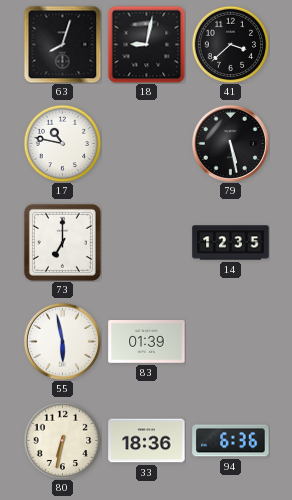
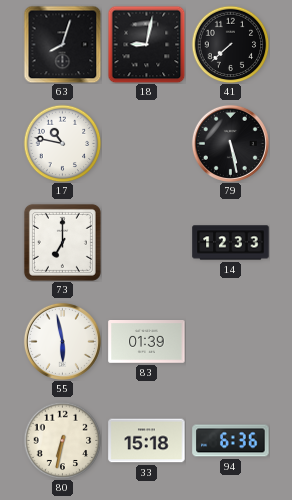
41: 3:38 -> 7:38 (230, 44)
14: 12:35 -> 12:33 (231, 243)
33: 18:36 -> 15:18 (147, 441)
